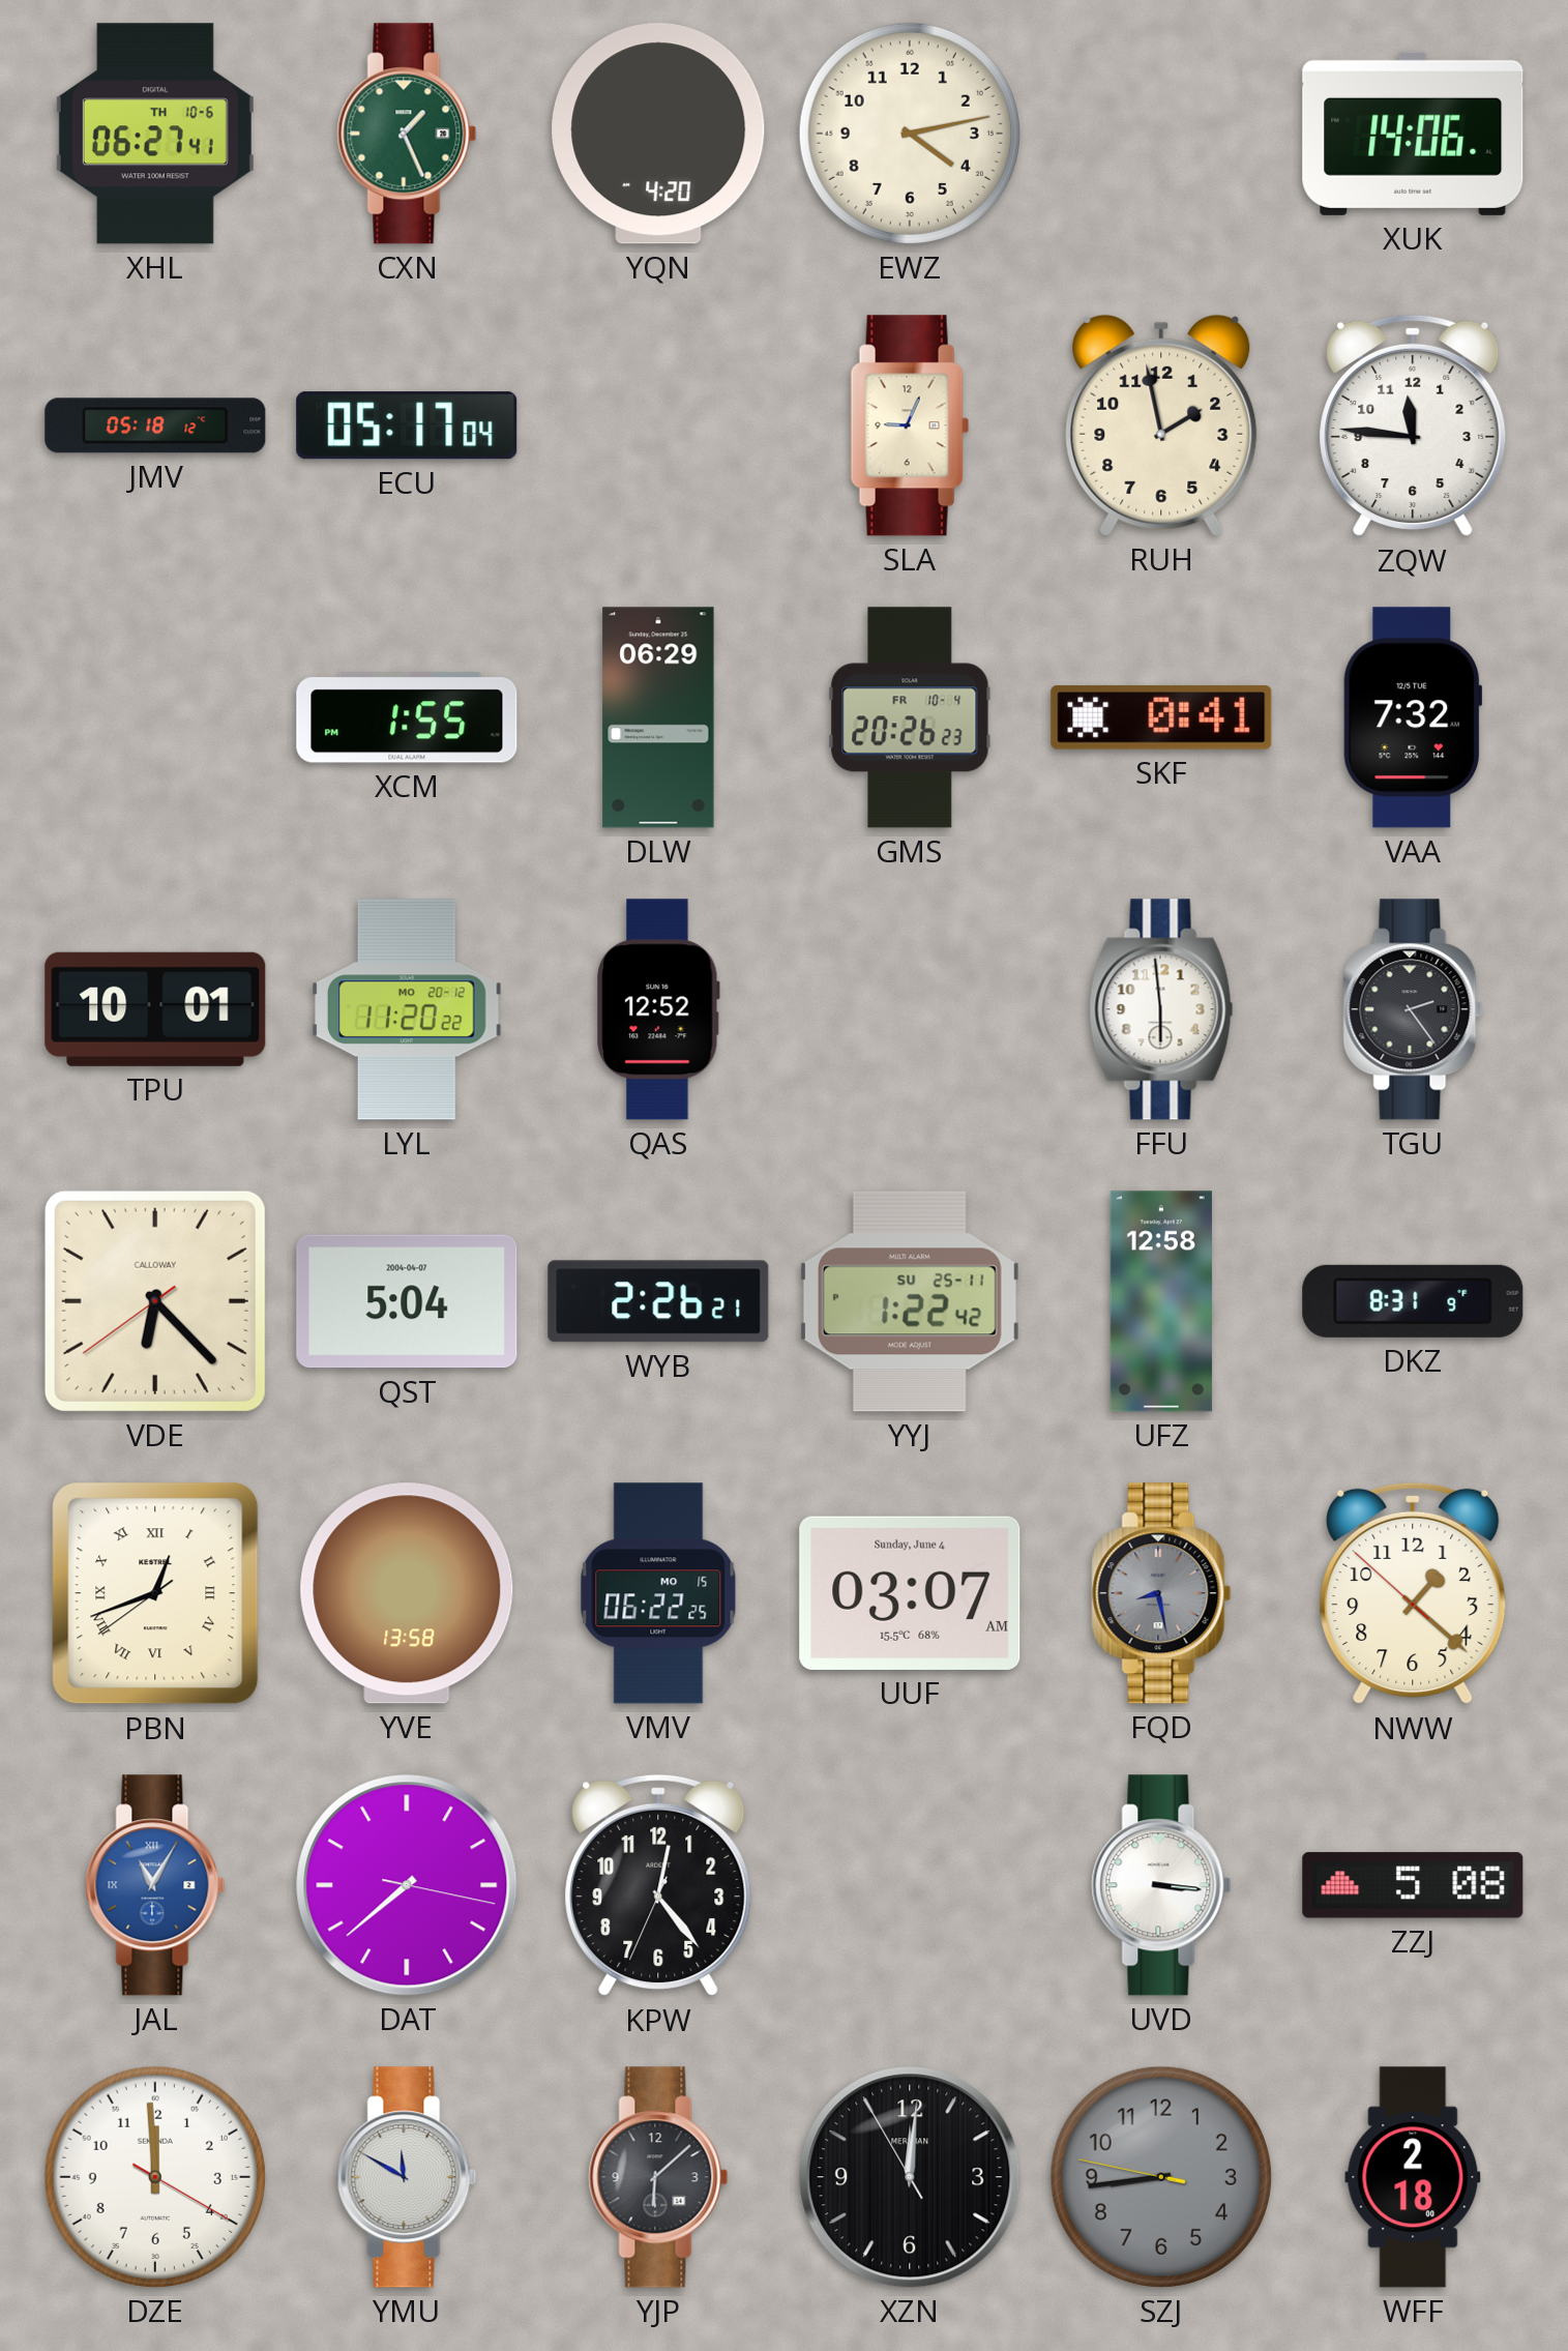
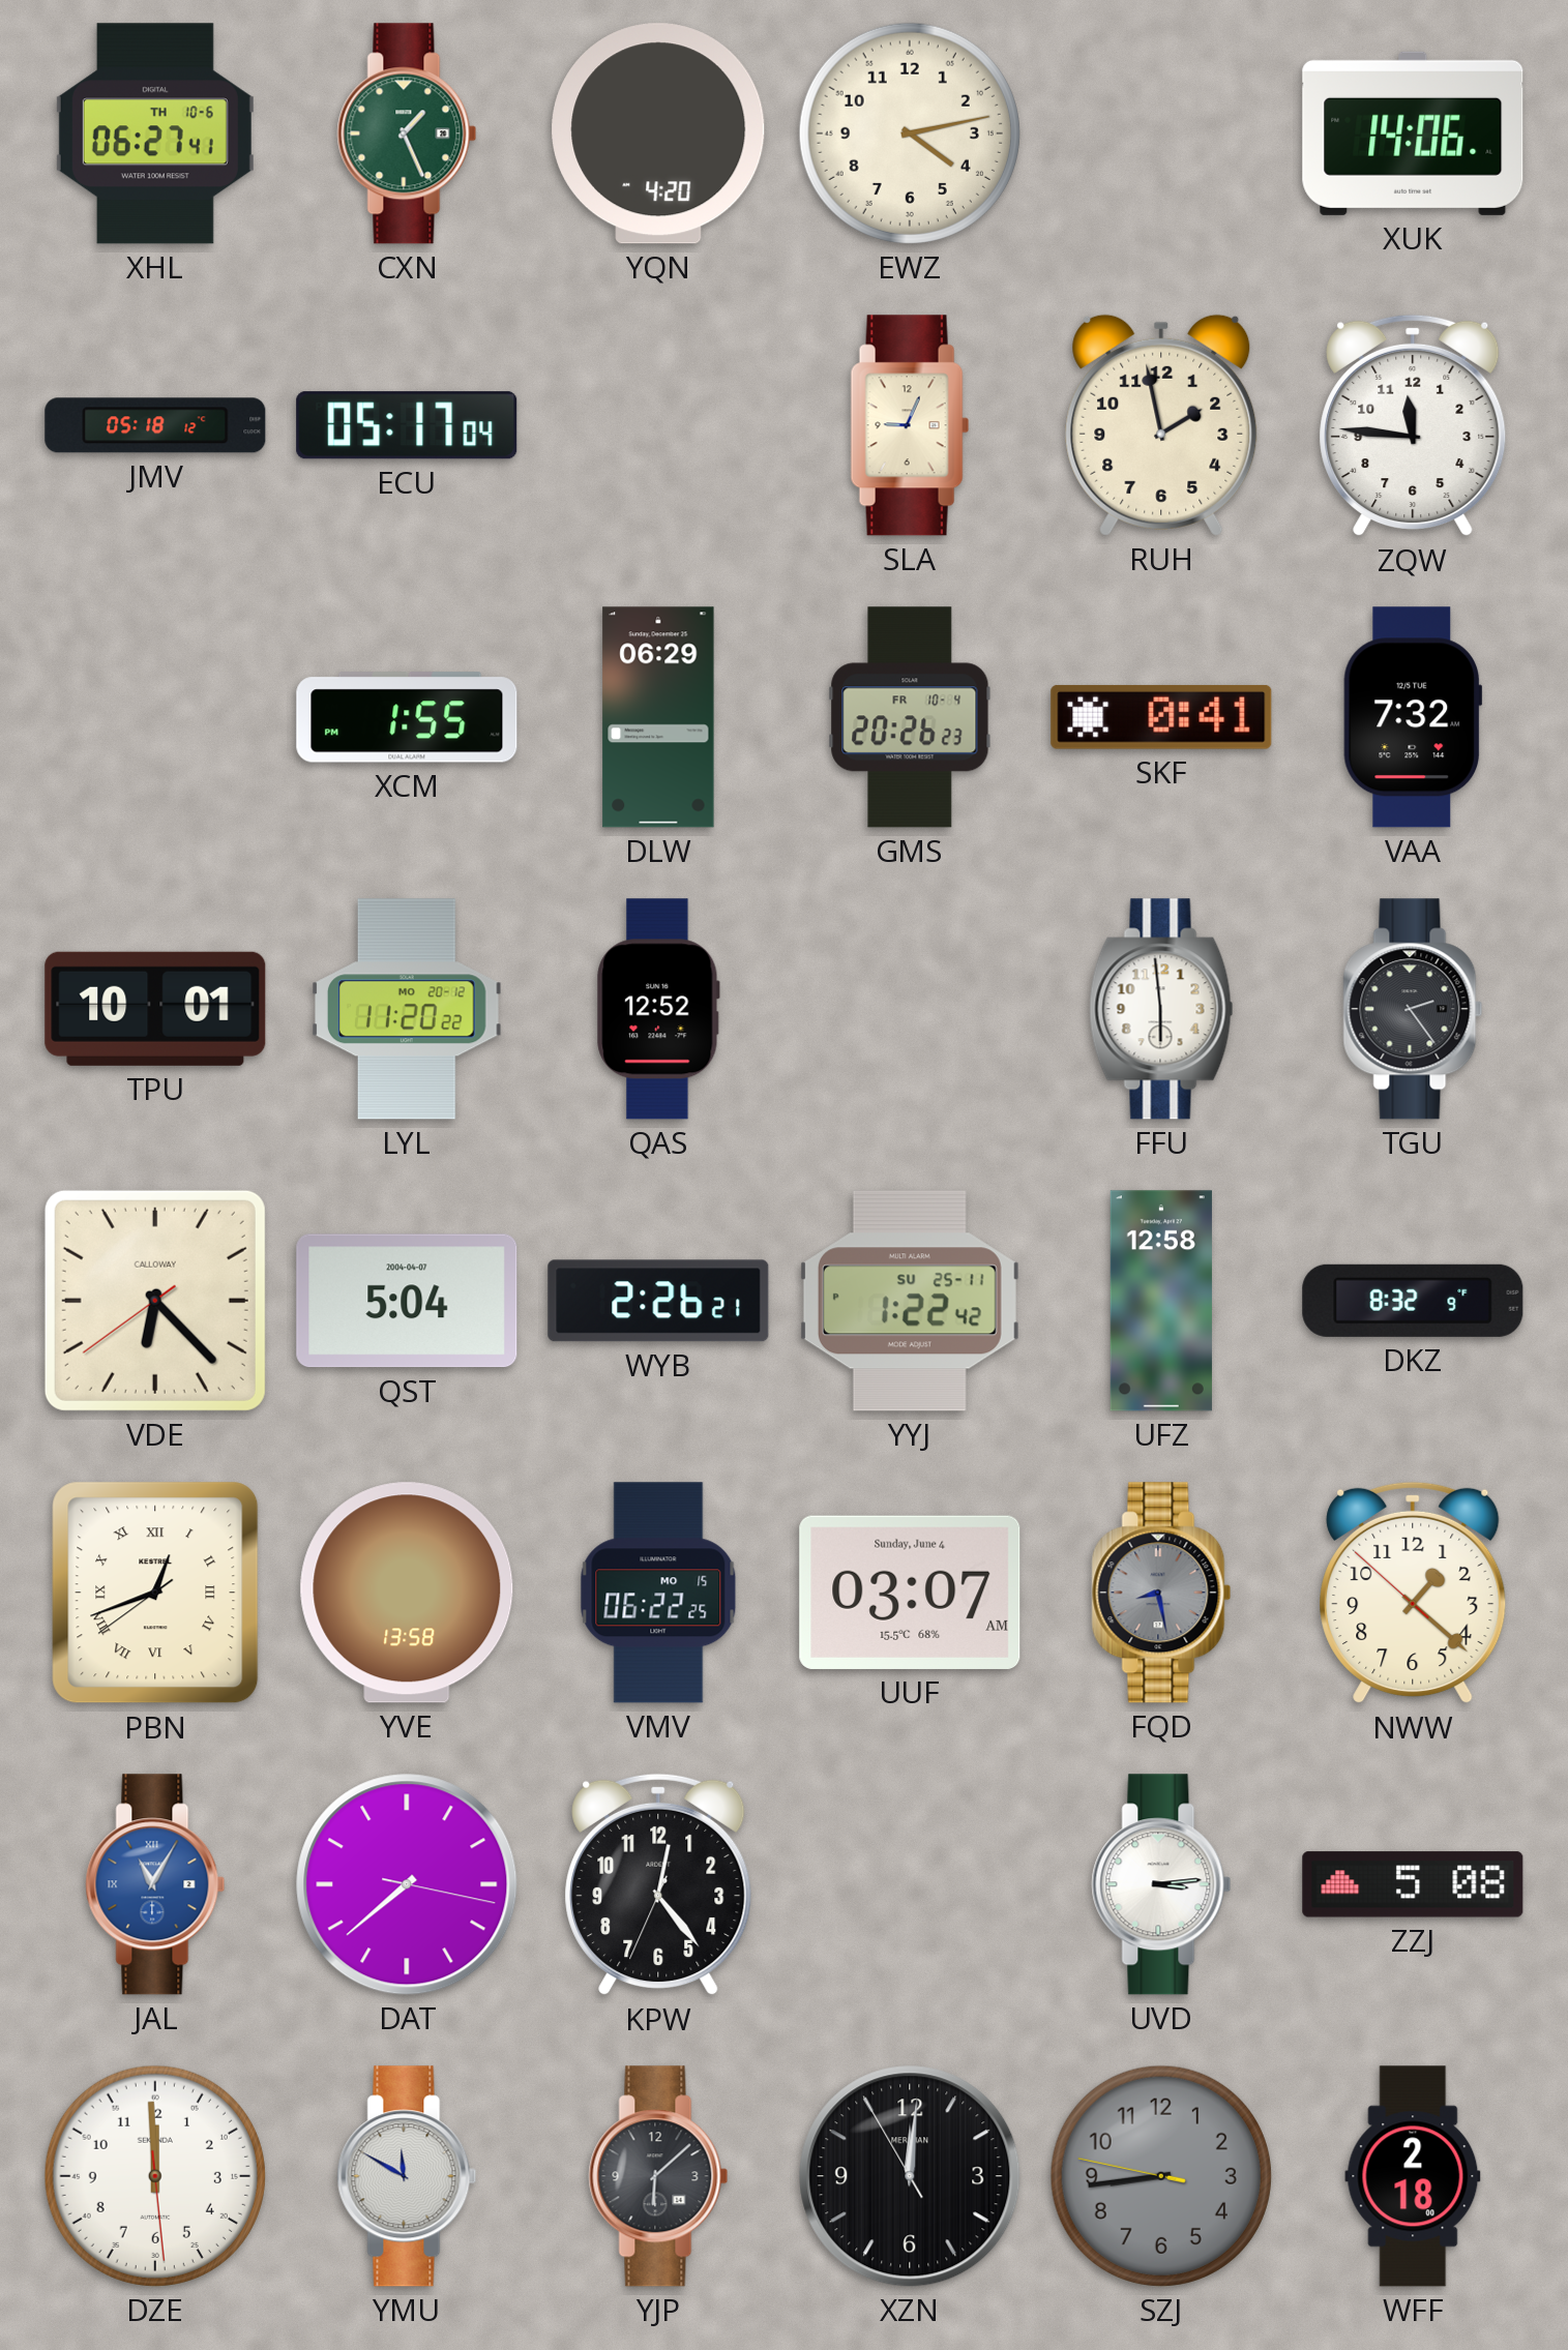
DKZ: 8:31 -> 8:32 (1413, 1301)
UVD: 3:16 -> 3:14 (1161, 1884)
DZE: 11:59:20 -> 11:59:29 (155, 2176)
